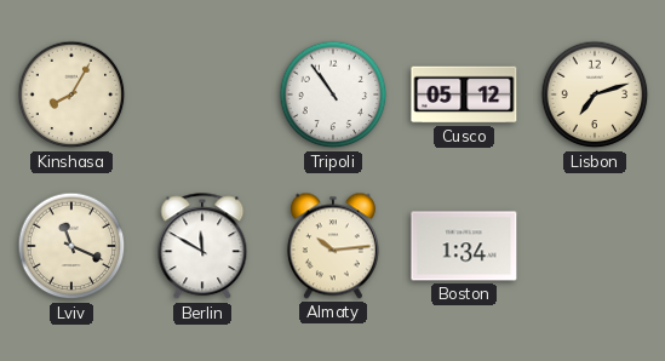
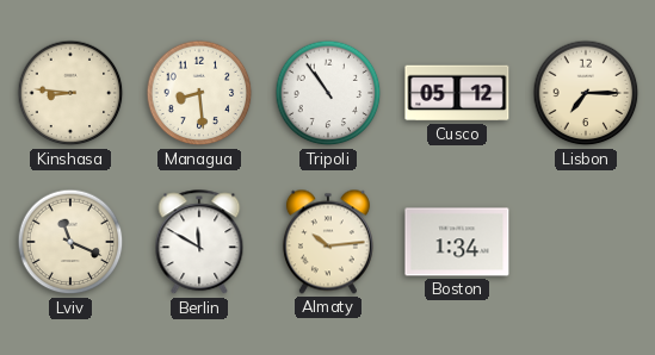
Kinshasa: 8:05 -> 8:46 (70, 93)
Managua: none -> 8:29 (199, 93)
Lisbon: 7:12 -> 7:15 (586, 93)
